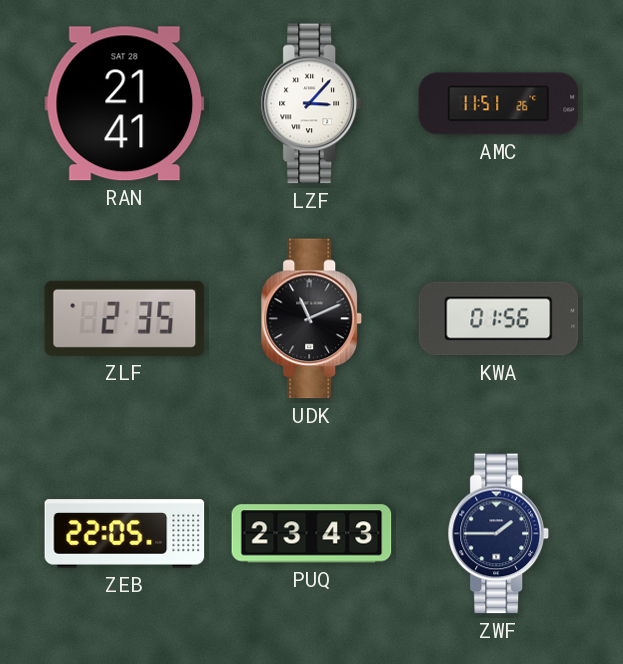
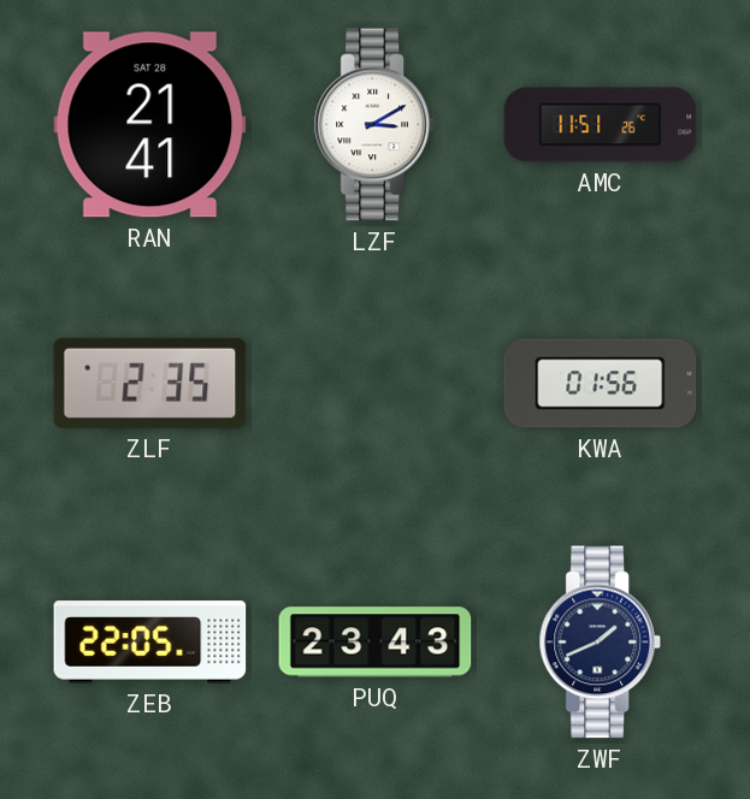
LZF: 3:07 -> 3:10 (374, 125)
UDK: 11:11 -> none (311, 319)
ZWF: 1:45 -> 1:41 (600, 643)
